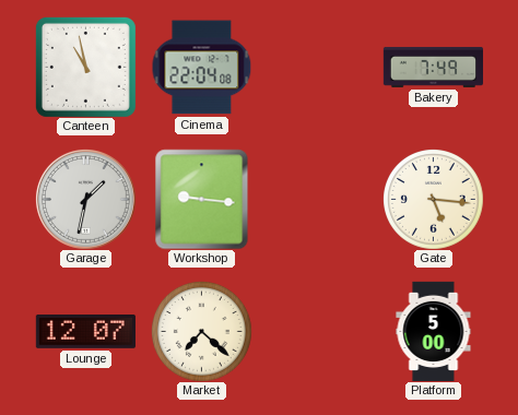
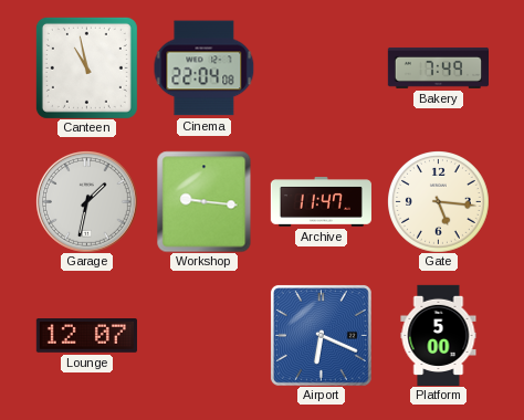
Archive: none -> 11:47 (321, 202)
Market: 7:22 -> none (202, 332)
Airport: none -> 6:19 (321, 335)
